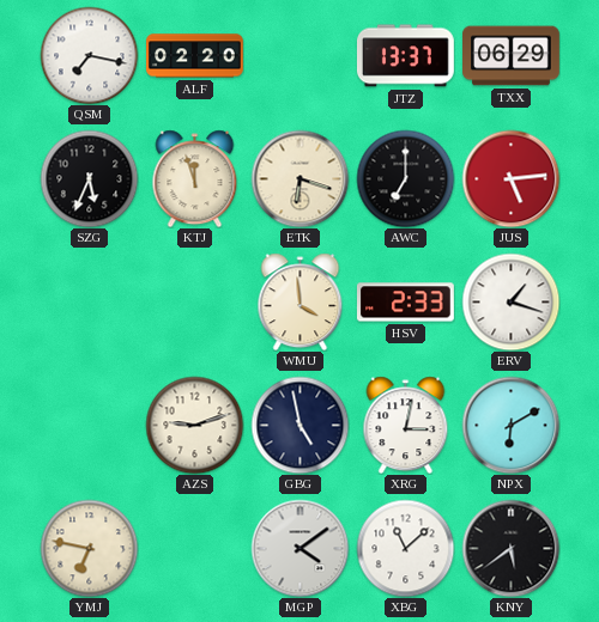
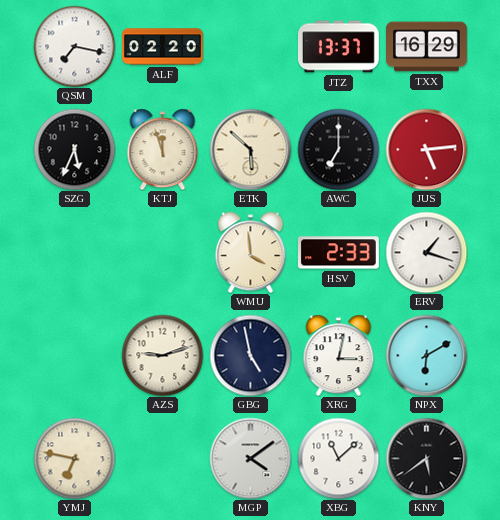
TXX: 06:29 -> 16:29 (427, 47)
ETK: 6:18 -> 5:52 (250, 149)
